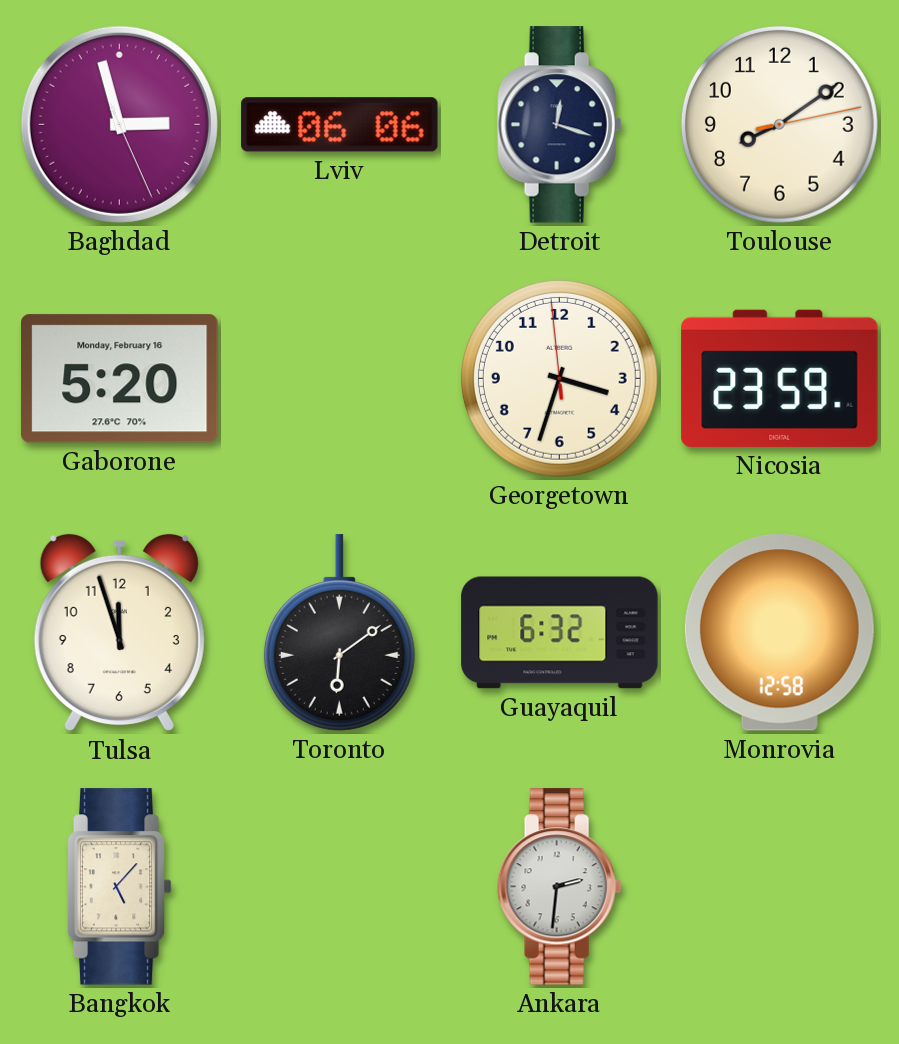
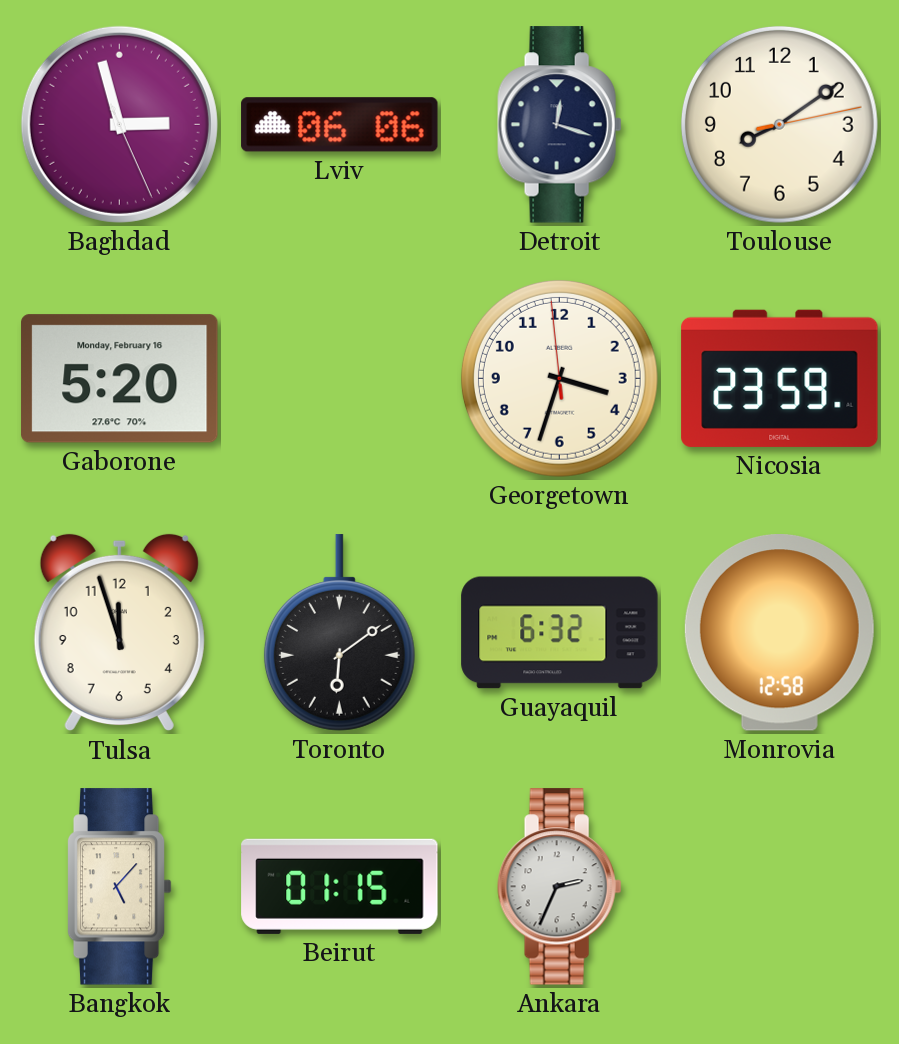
Beirut: none -> 01:15 (340, 886)
Ankara: 2:31 -> 2:34 (560, 887)
